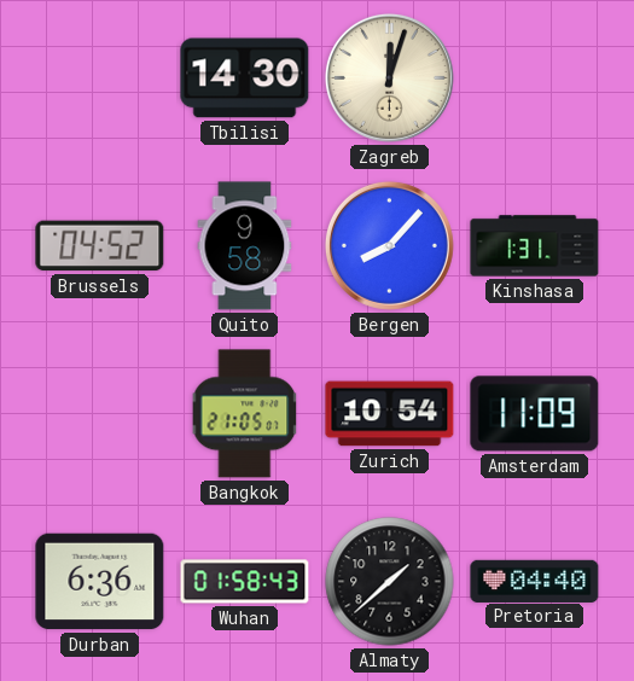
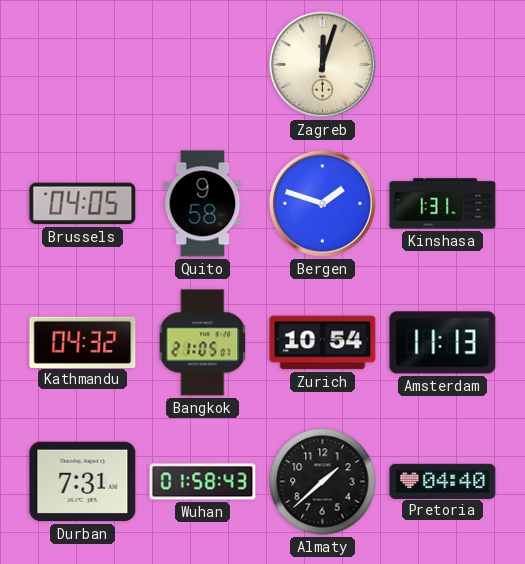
Tbilisi: 14:30 -> none (245, 78)
Brussels: 04:52 -> 04:05 (83, 204)
Bergen: 8:07 -> 1:48 (322, 203)
Kathmandu: none -> 04:32 (83, 342)
Amsterdam: 11:09 -> 11:13 (443, 343)
Durban: 6:36 -> 7:31 (83, 482)
